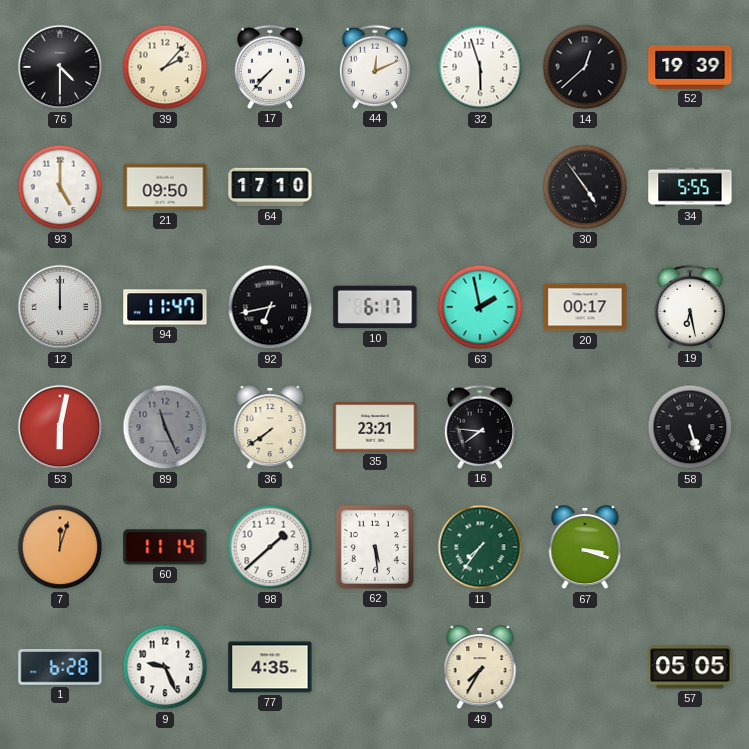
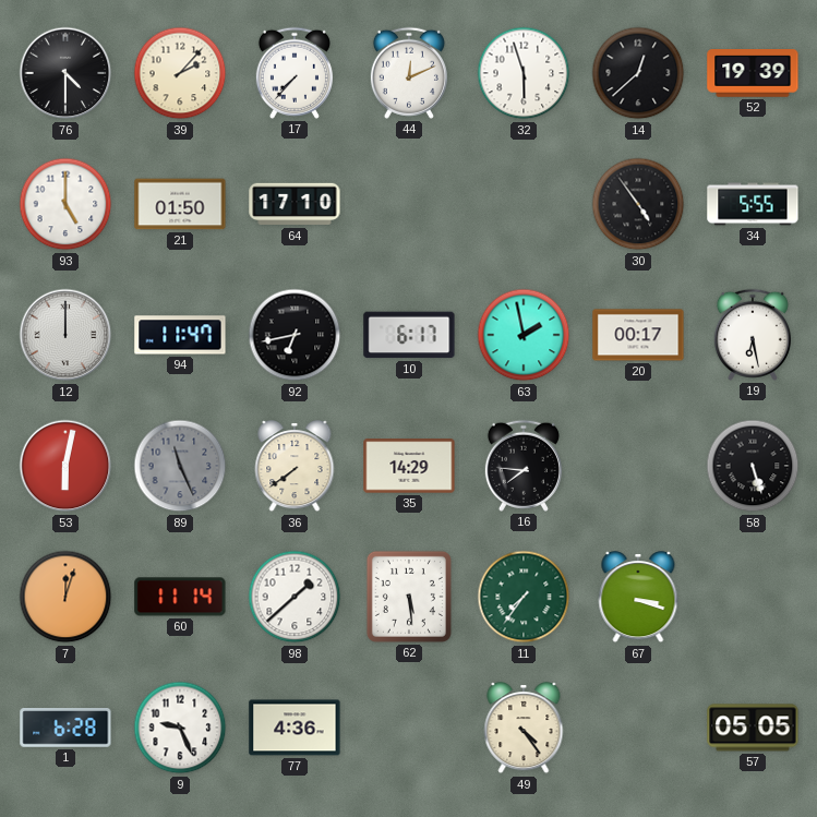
21: 09:50 -> 01:50 (180, 204)
35: 23:21 -> 14:29 (409, 466)
77: 4:35 -> 4:36 (295, 728)
49: 7:35 -> 4:24 (524, 729)
